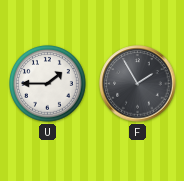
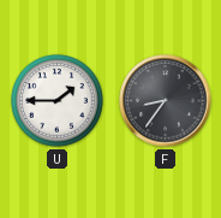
F: 1:55 -> 8:36 (166, 101)
